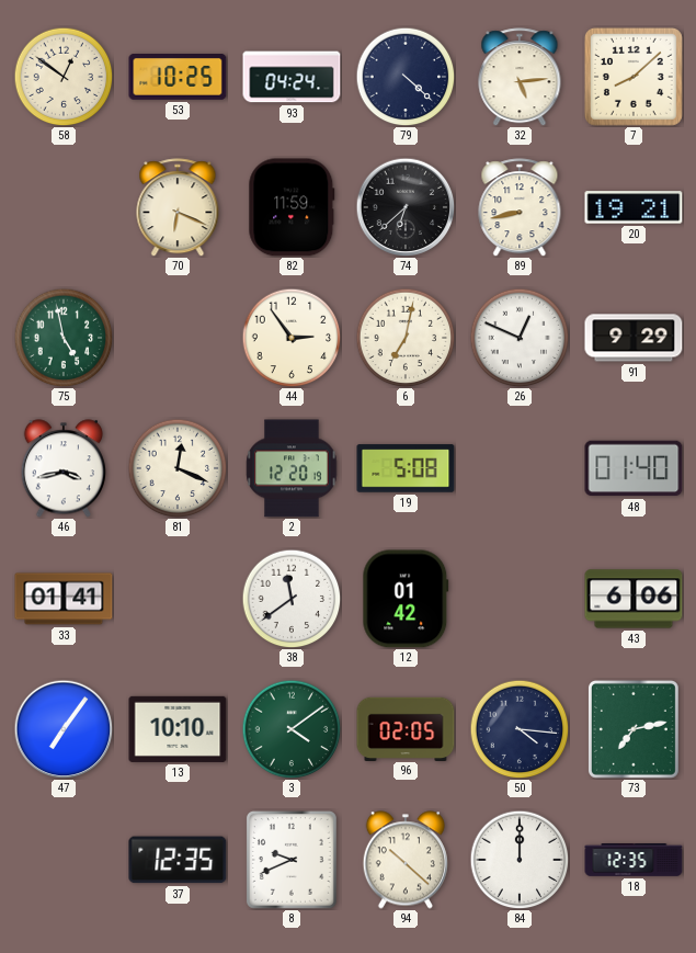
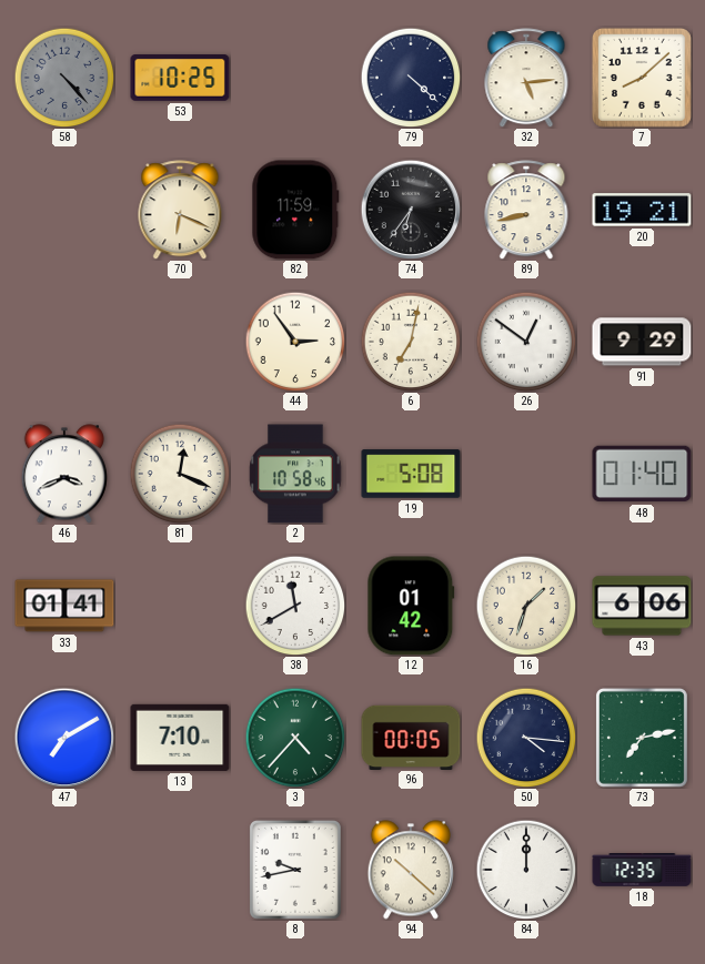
58: 12:51 -> 4:23 (64, 78)
58 dial: cream -> grey (64, 78)
93: 04:24 -> none (292, 77)
74: 6:38 -> 6:36 (411, 210)
75: 4:58 -> none (64, 338)
26: 12:49 -> 12:51 (526, 342)
46: 3:43 -> 3:41 (64, 474)
2: 12:20 -> 10:58 (295, 474)
38: 11:39 -> 11:40 (295, 606)
16: none -> 1:33 (526, 606)
47: 7:06 -> 7:10 (64, 738)
13: 10:10 -> 7:10 (180, 738)
3: 4:09 -> 4:37 (295, 738)
96: 02:05 -> 00:05 (411, 737)
37: 12:35 -> none (178, 860)
8: 9:41 -> 9:43 (295, 870)
